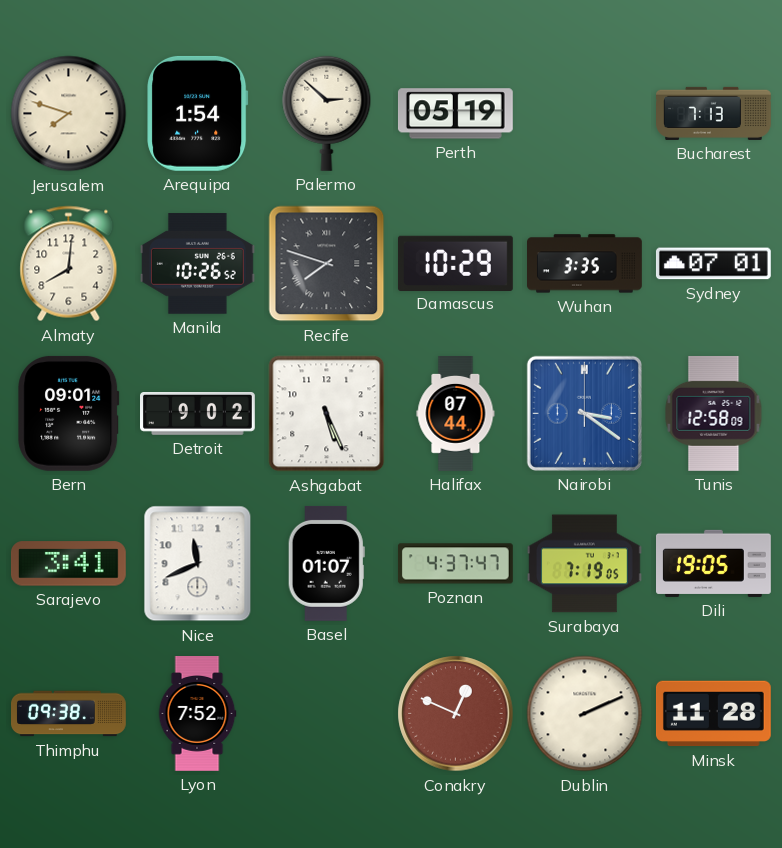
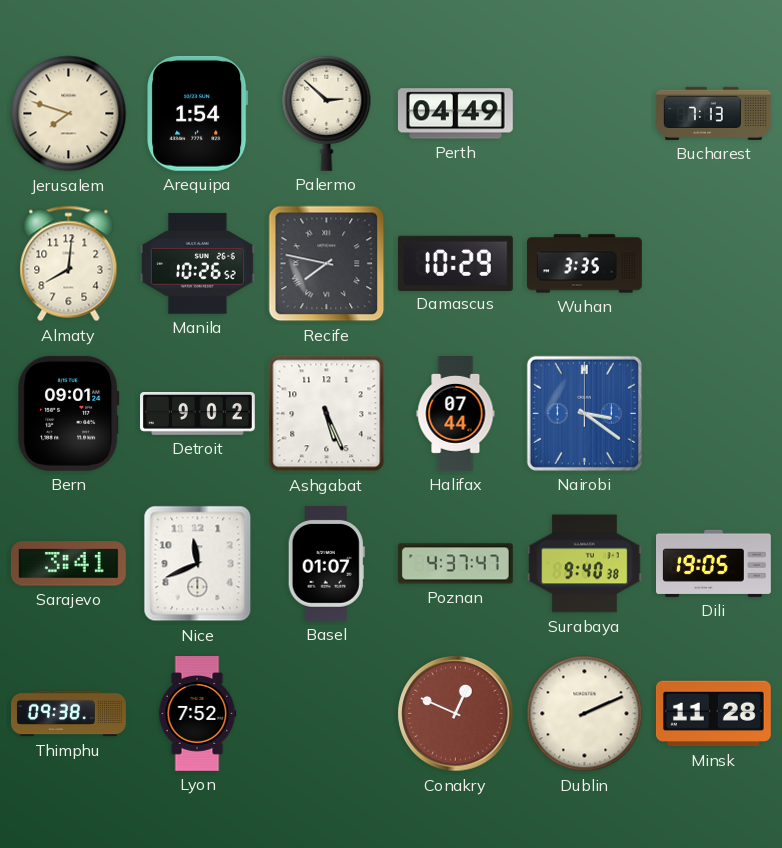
Perth: 05:19 -> 04:49 (455, 114)
Recife: 7:48 -> 7:47 (327, 264)
Sydney: 07:01 -> none (713, 264)
Tunis: 12:58 -> none (714, 413)
Surabaya: 7:19 -> 9:40 (584, 564)
